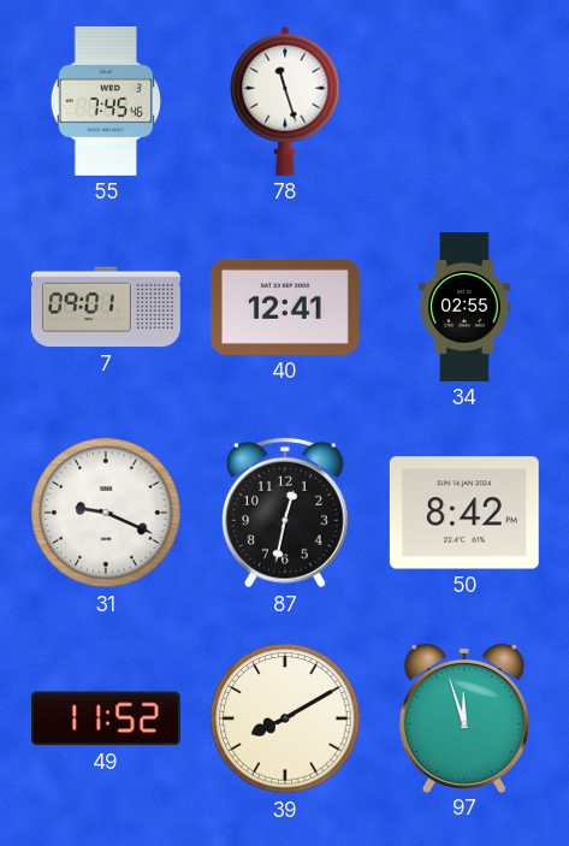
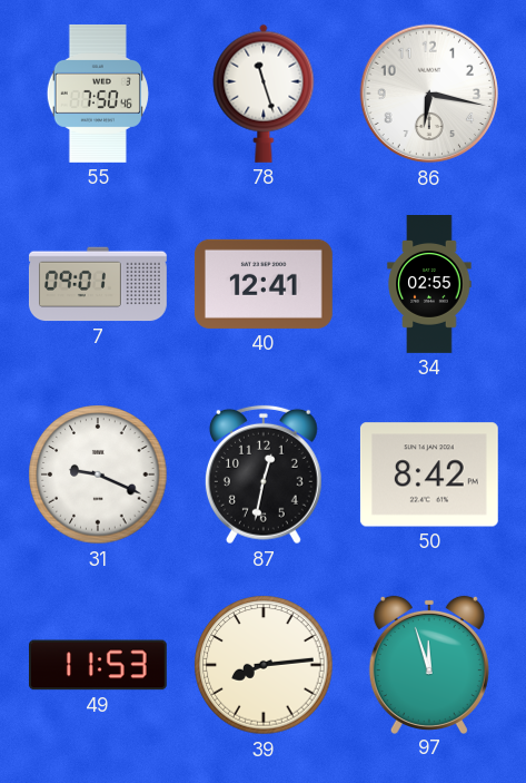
55: 7:45 -> 7:50 (97, 94)
86: none -> 6:17 (429, 94)
49: 11:52 -> 11:53 (98, 665)
39: 8:10 -> 8:14 (264, 665)
